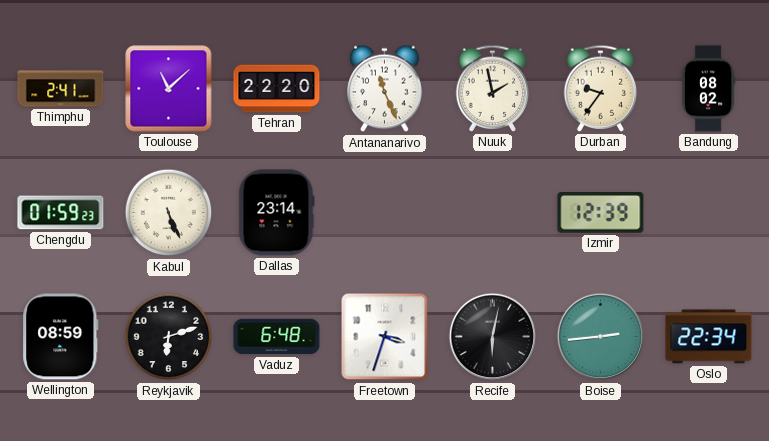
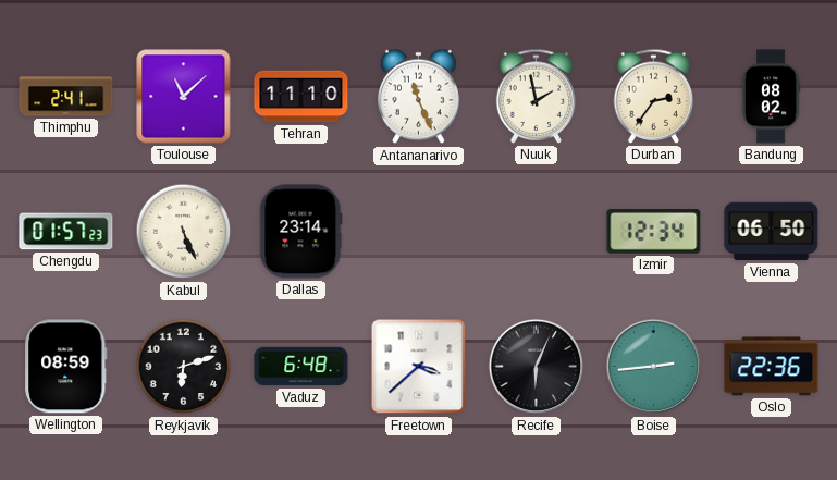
Tehran: 22:20 -> 11:10 (301, 97)
Durban: 9:36 -> 2:36 (654, 96)
Chengdu: 01:59 -> 01:57 (66, 232)
Izmir: 12:39 -> 12:34 (654, 232)
Vienna: none -> 06:50 (772, 232)
Freetown: 3:33 -> 3:38 (419, 367)
Recife: 6:02 -> 6:04 (537, 367)
Oslo: 22:34 -> 22:36 (772, 367)
